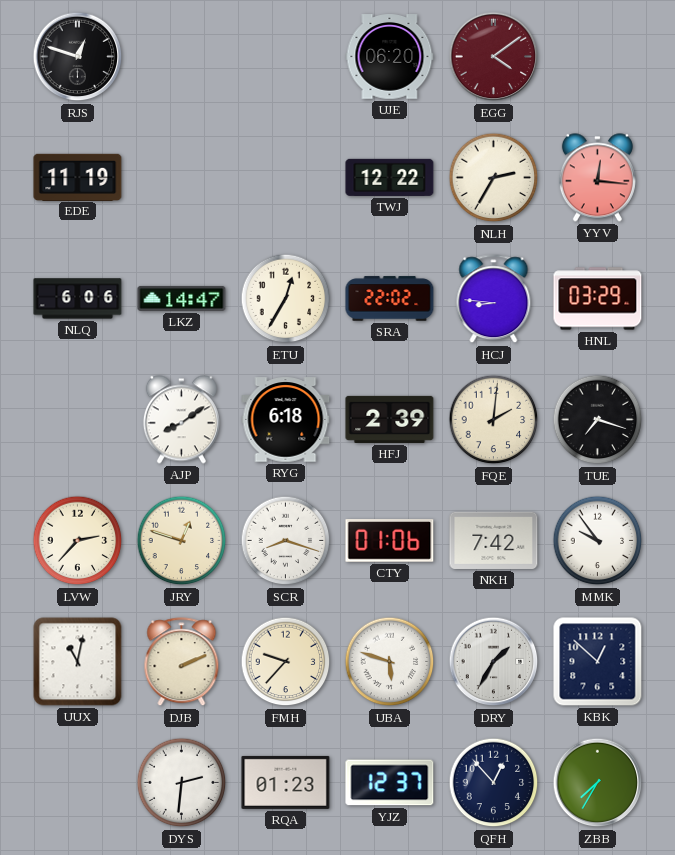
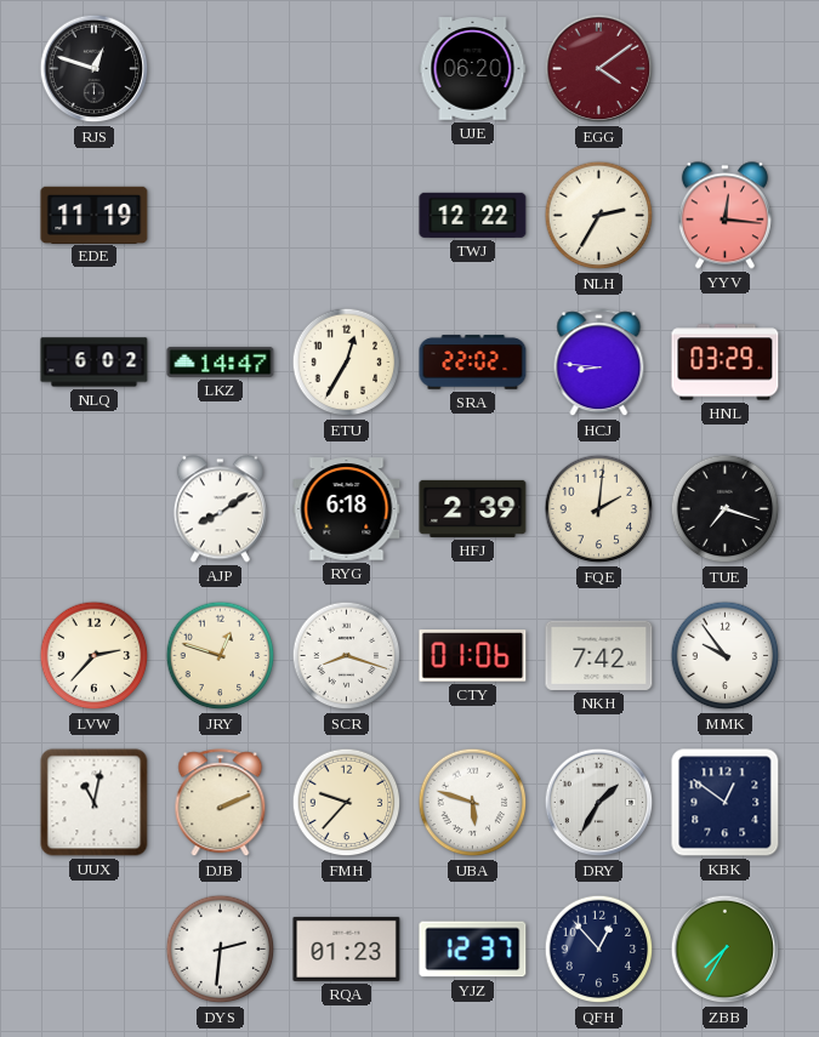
NLQ: 6:06 -> 6:02 (95, 363)
KBK: 12:52 -> 12:51 (726, 803)
